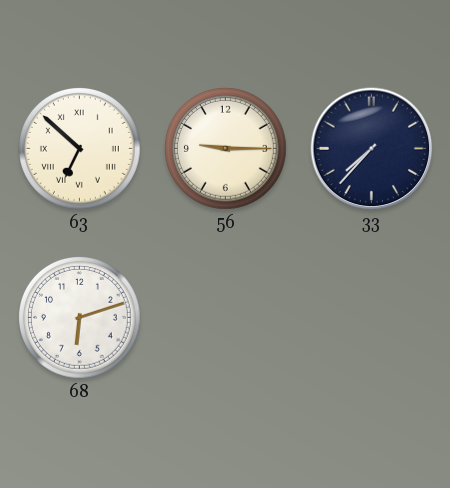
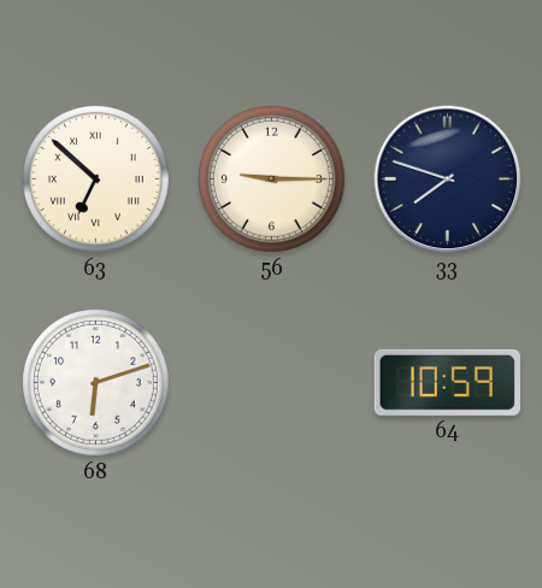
33: 7:37 -> 7:48 (448, 180)
64: none -> 10:59 (447, 382)
